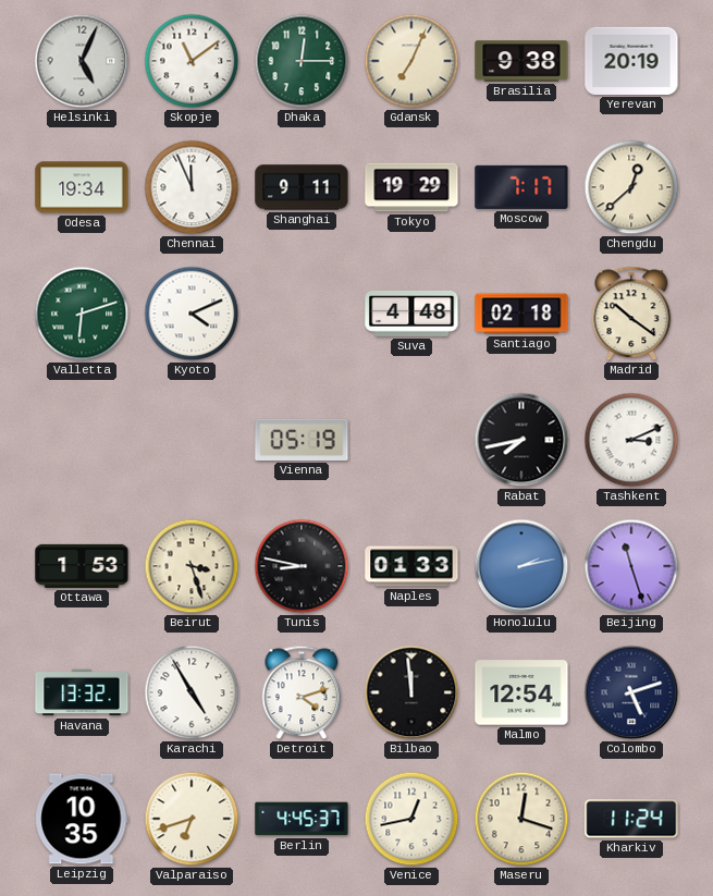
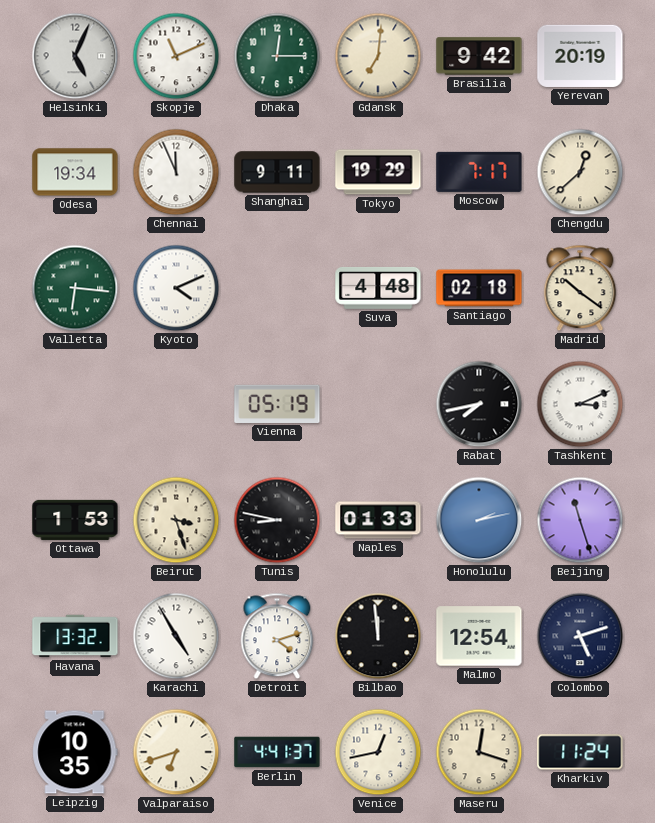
Skopje: 11:09 -> 11:11 (176, 56)
Gdansk: 7:04 -> 7:01 (378, 56)
Brasilia: 9:38 -> 9:42 (479, 56)
Valletta: 6:12 -> 6:16 (75, 288)
Berlin: 4:45 -> 4:41 (277, 752)
